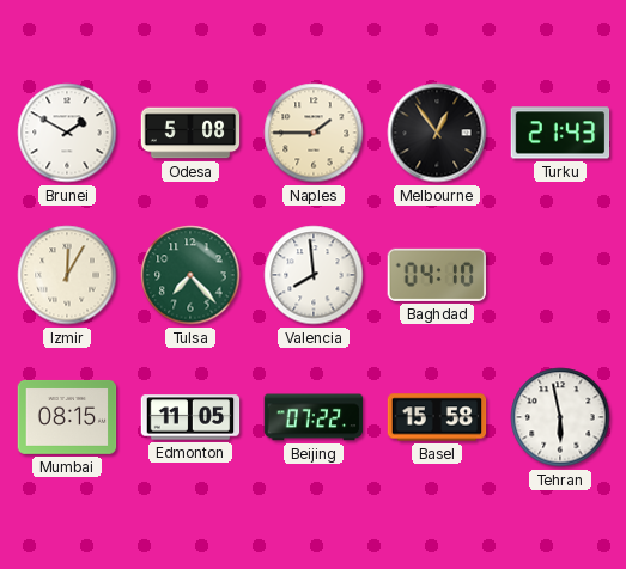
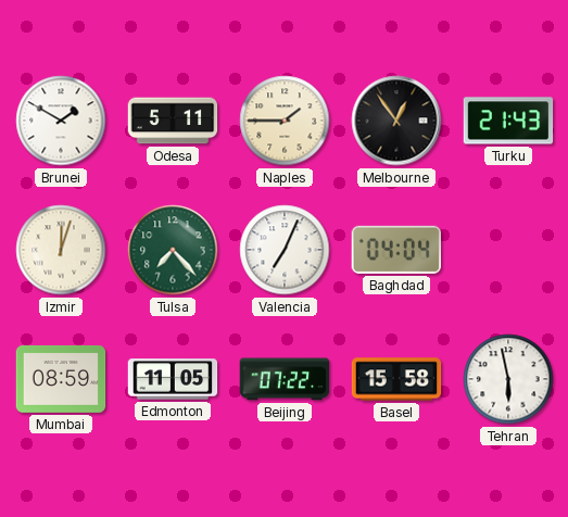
Odesa: 5:08 -> 5:11 (173, 121)
Izmir: 12:05 -> 12:03 (61, 250)
Valencia: 7:59 -> 7:04 (285, 250)
Baghdad: 04:10 -> 04:04 (395, 250)
Mumbai: 08:15 -> 08:59 (61, 379)
